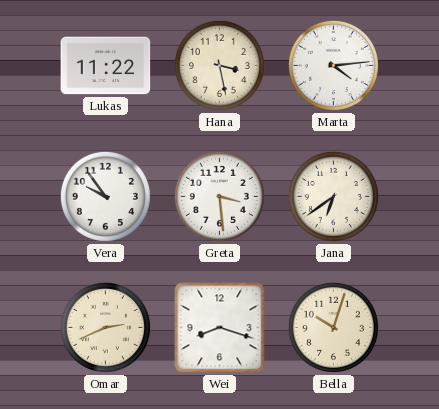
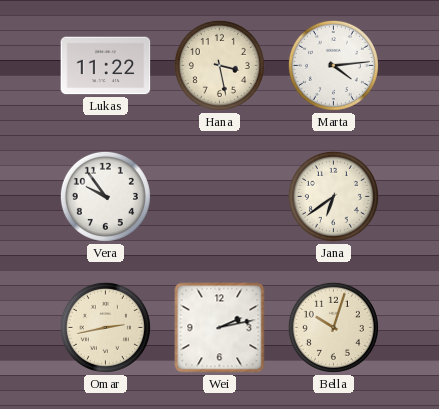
Greta: 3:29 -> none (219, 196)
Omar: 2:41 -> 2:43 (105, 327)
Wei: 8:18 -> 2:13 (220, 328)
